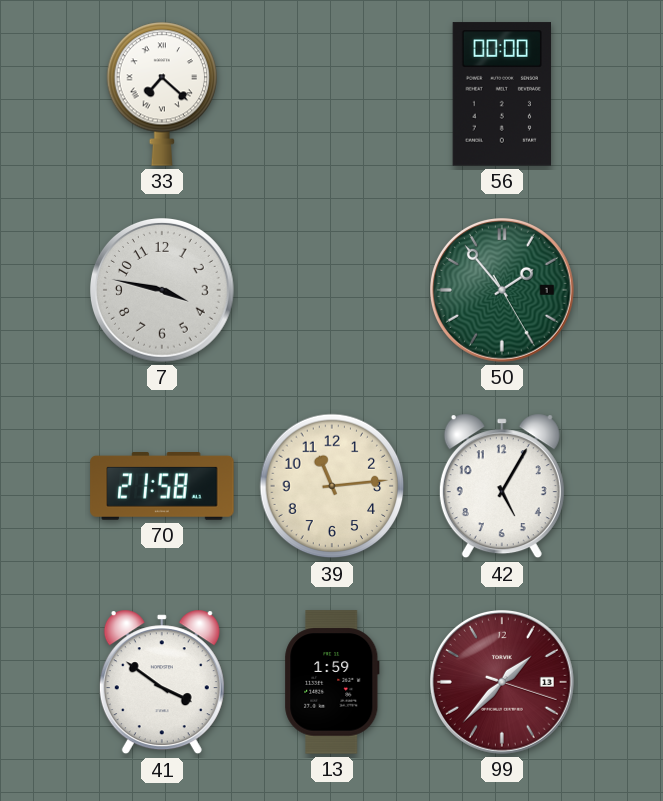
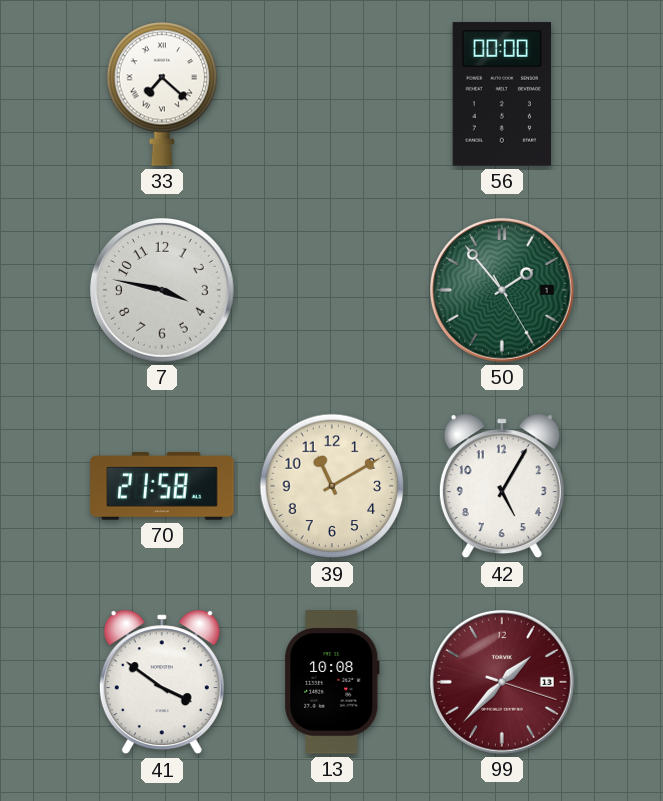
39: 11:14 -> 11:10 (332, 486)
13: 1:59 -> 10:08 (332, 682)
